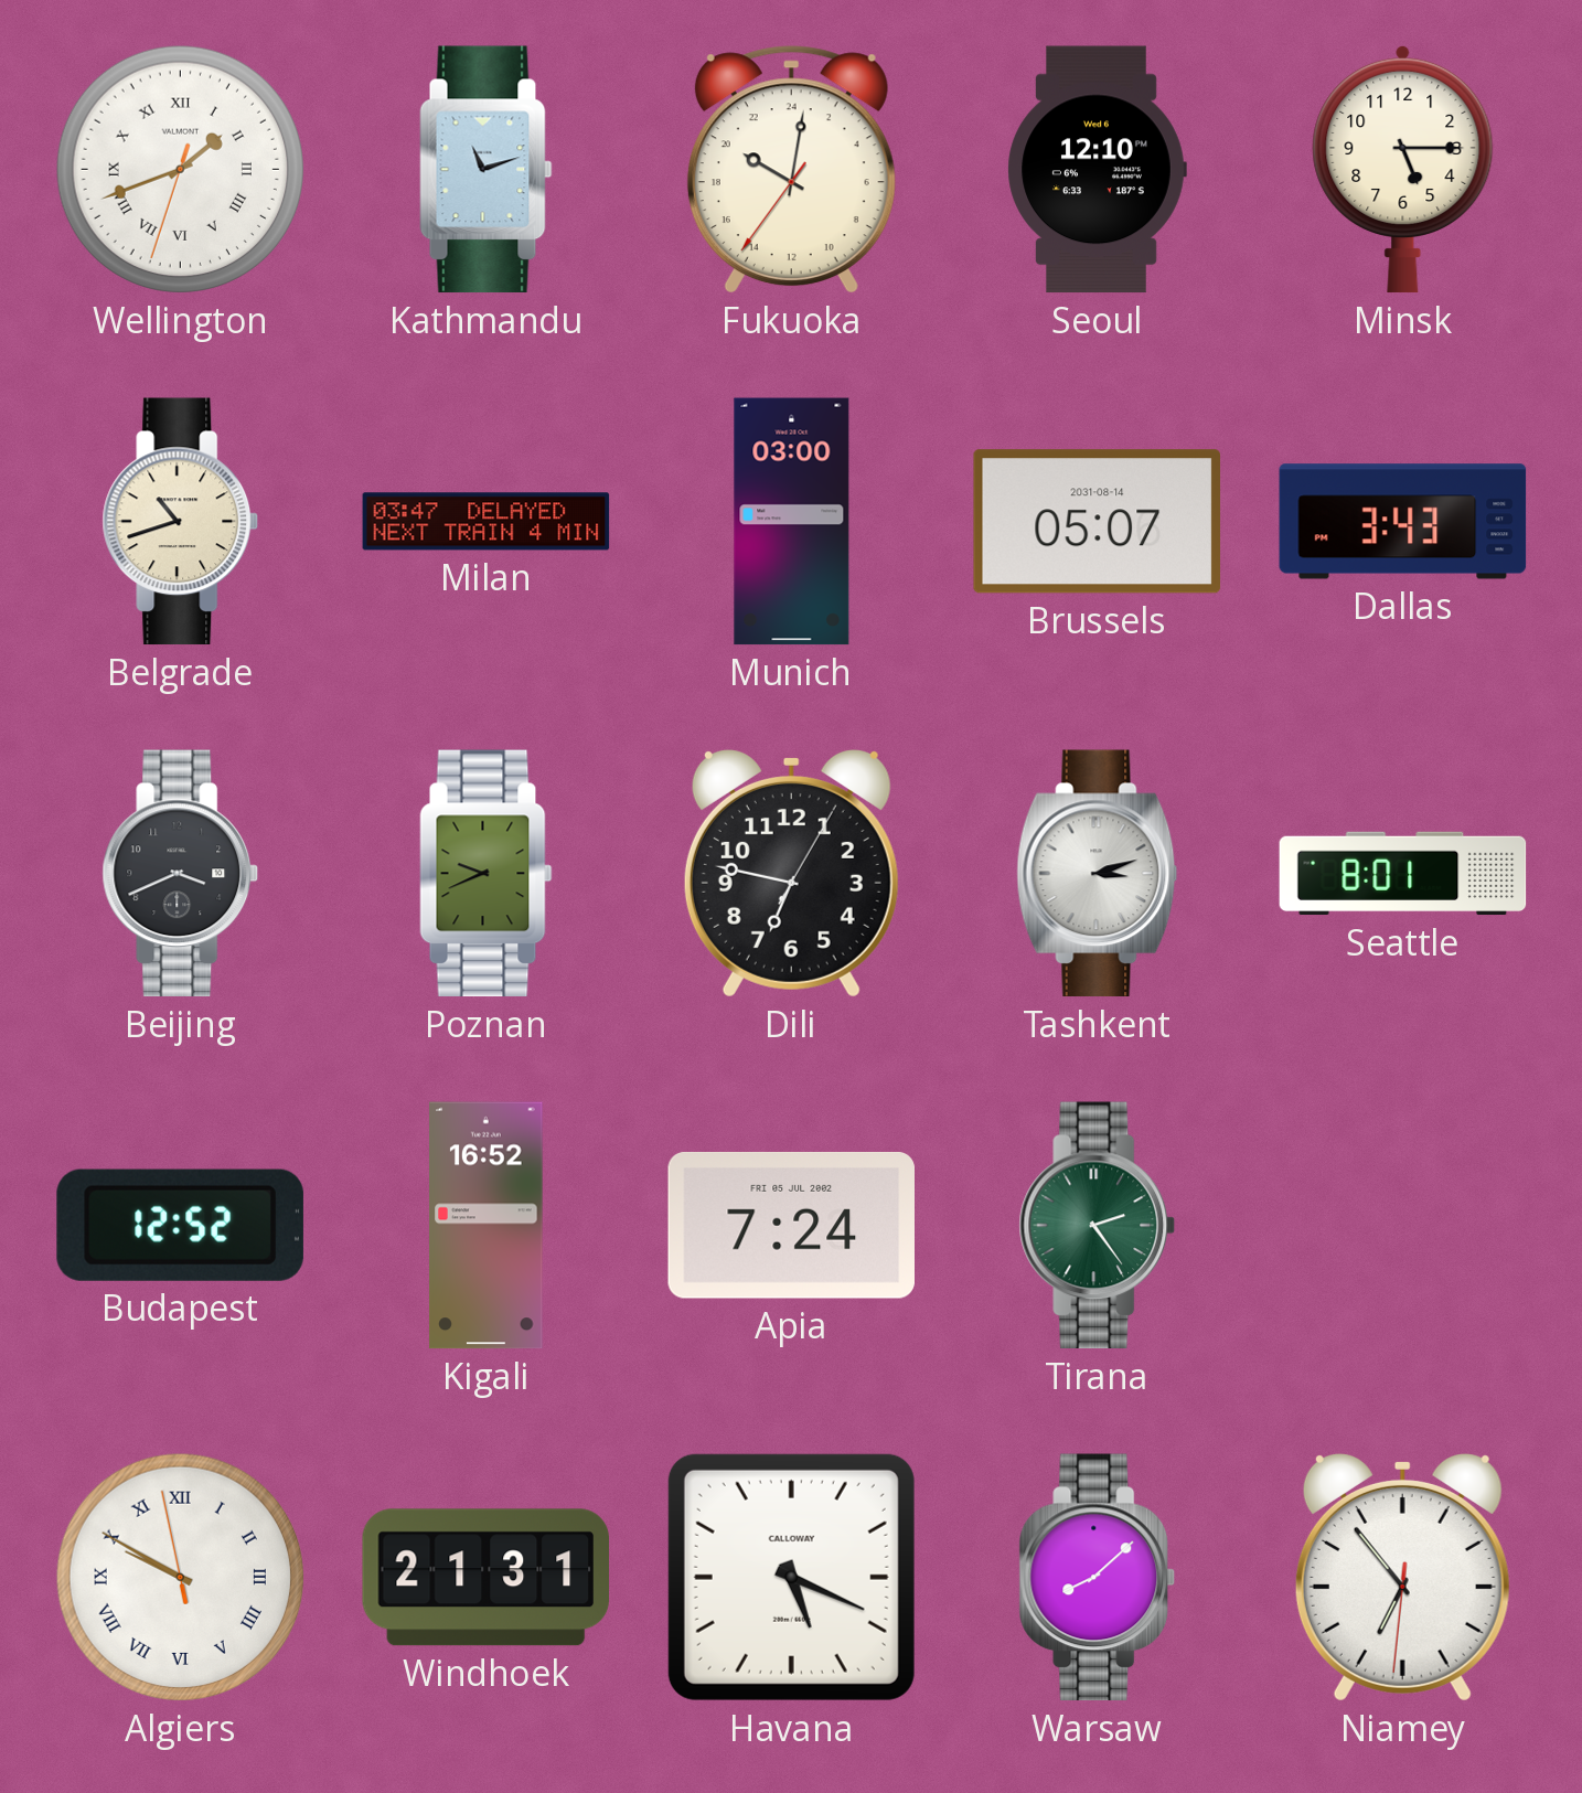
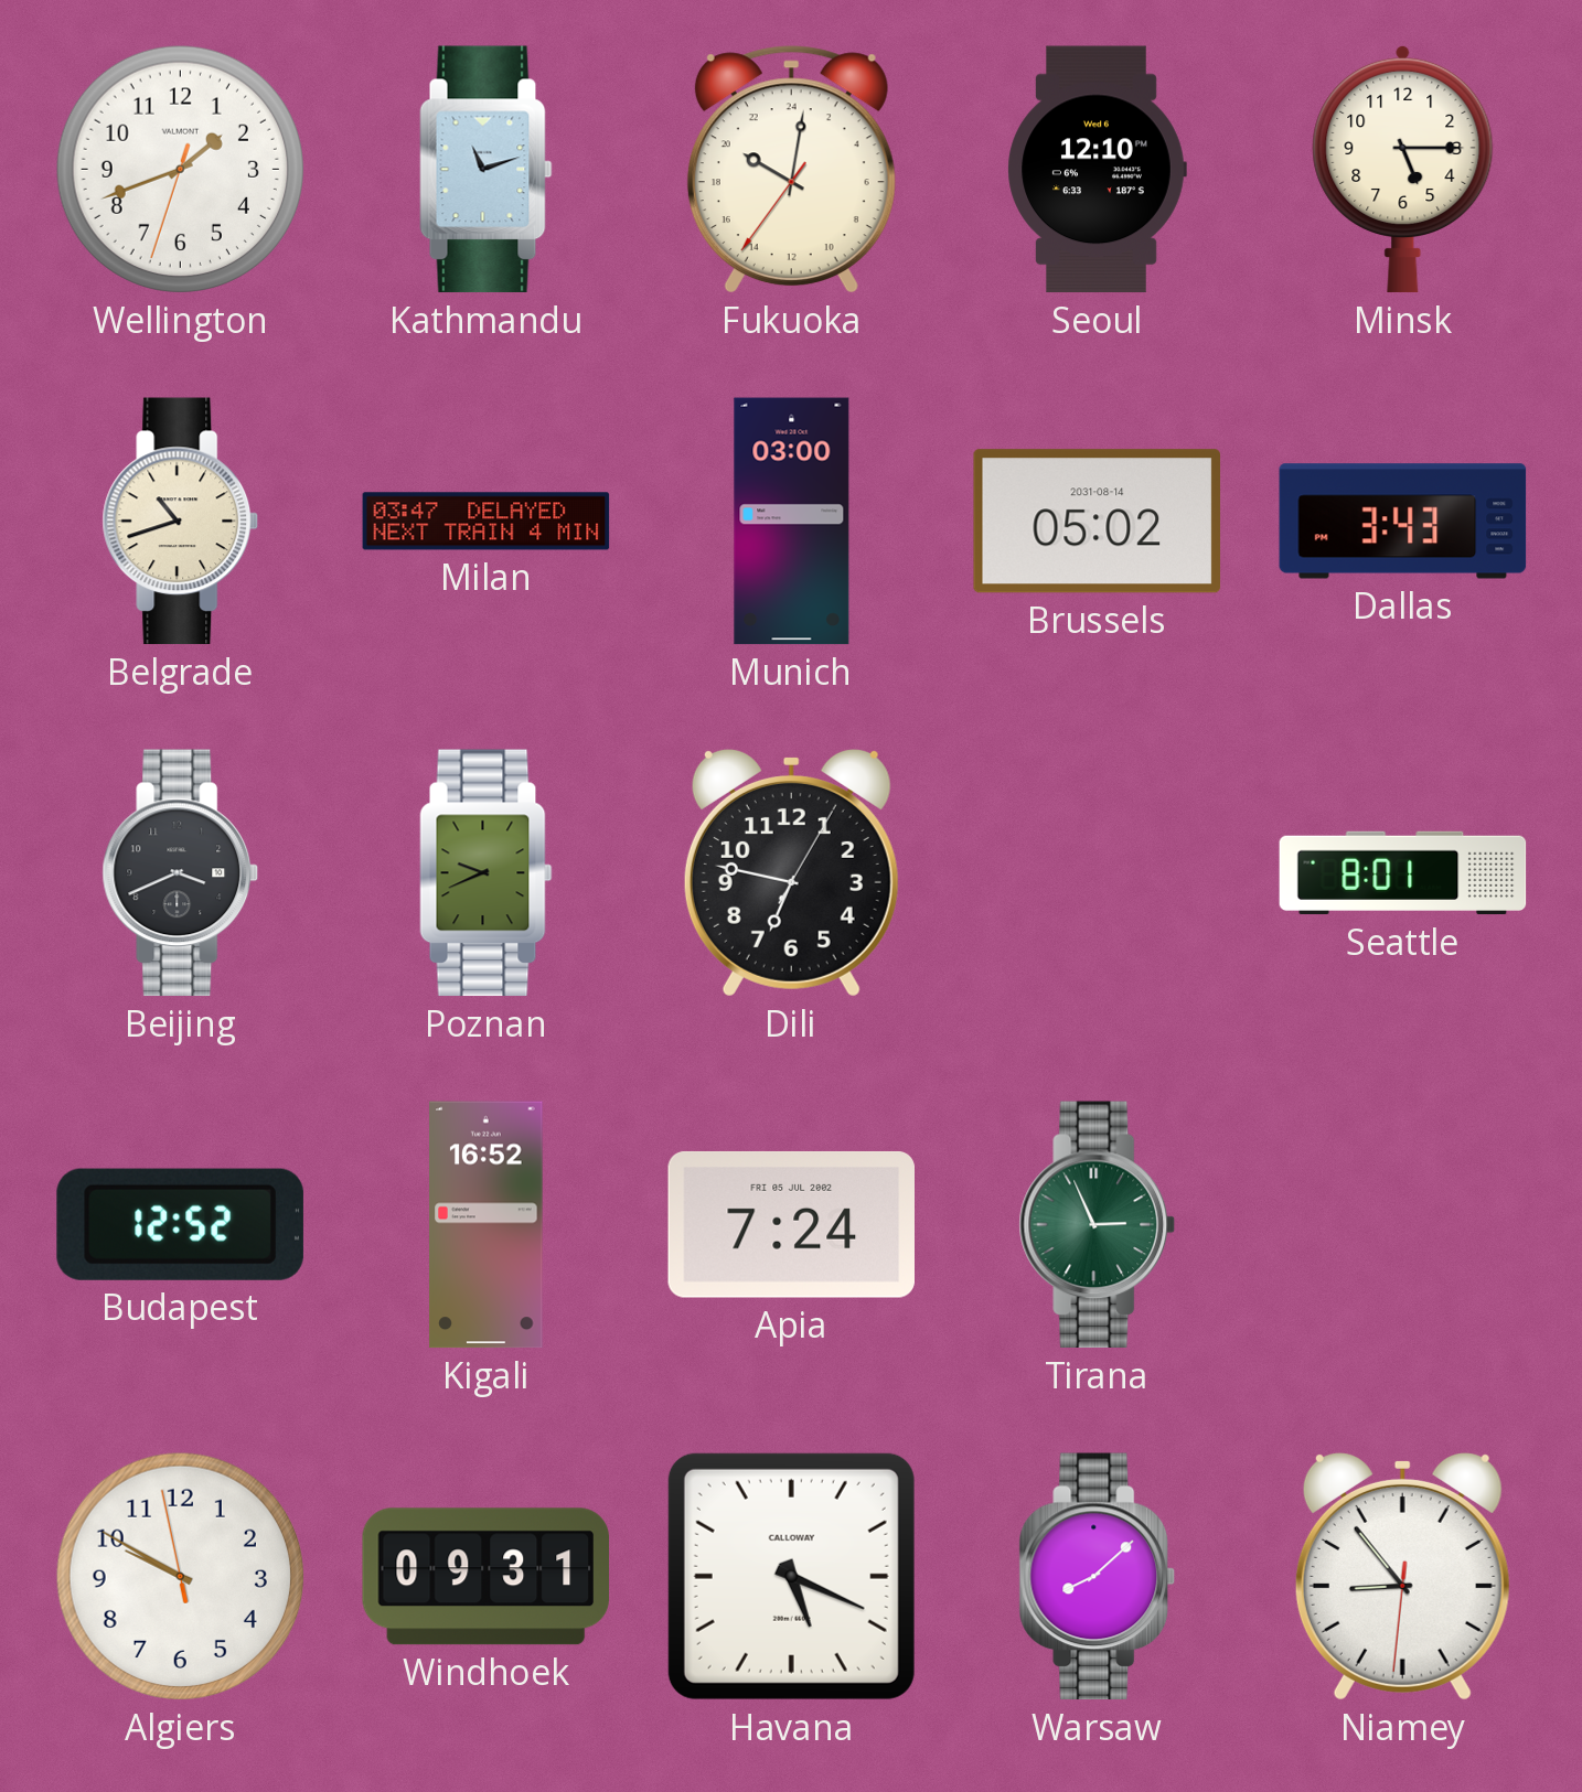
Wellington numerals: Roman -> Arabic (180, 169)
Brussels: 05:07 -> 05:02 (1097, 522)
Tashkent: 3:12 -> none (1098, 874)
Tirana: 2:24 -> 2:56 (1098, 1225)
Algiers numerals: Roman -> Arabic (180, 1576)
Windhoek: 21:31 -> 09:31 (485, 1577)
Niamey: 6:53 -> 8:53 (1402, 1576)
